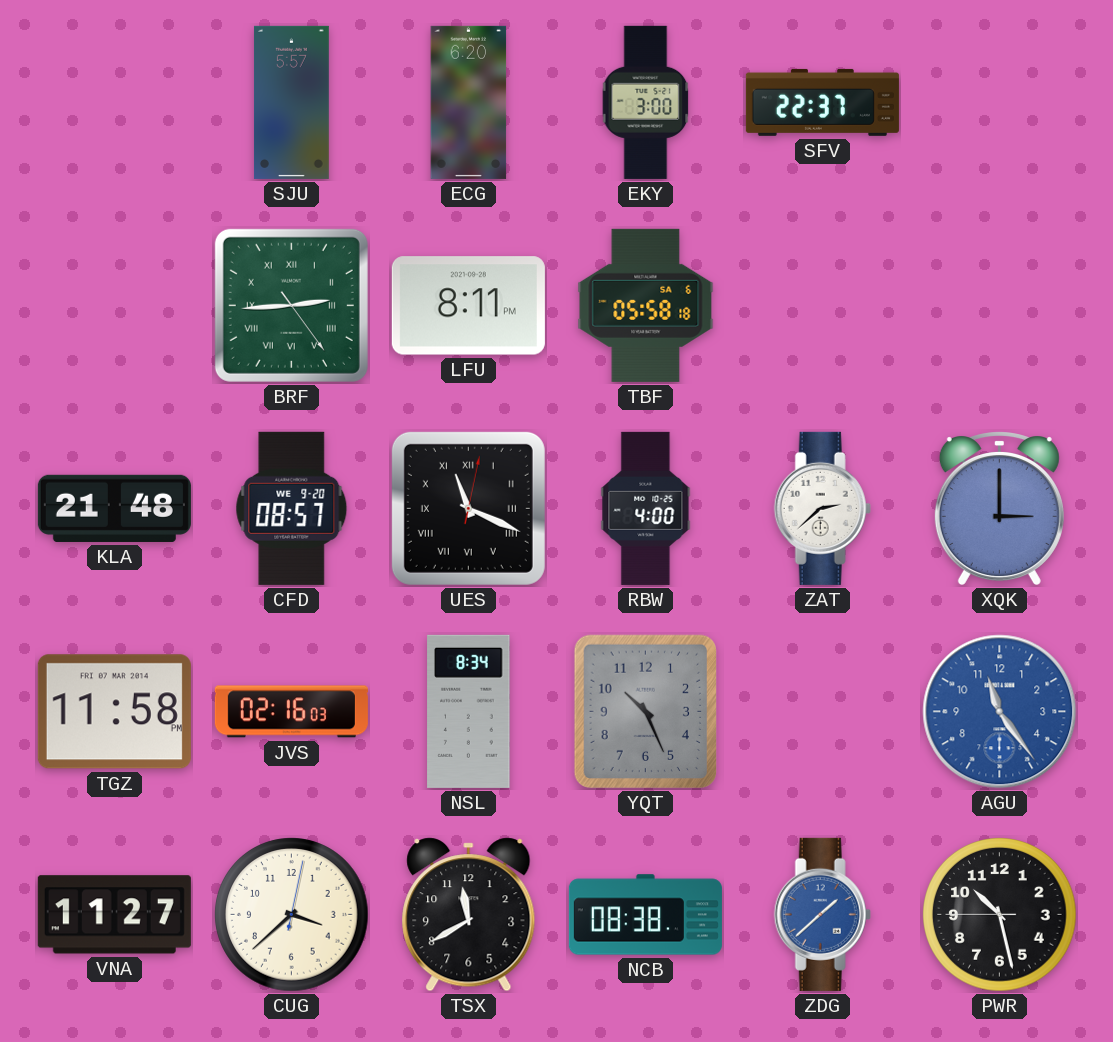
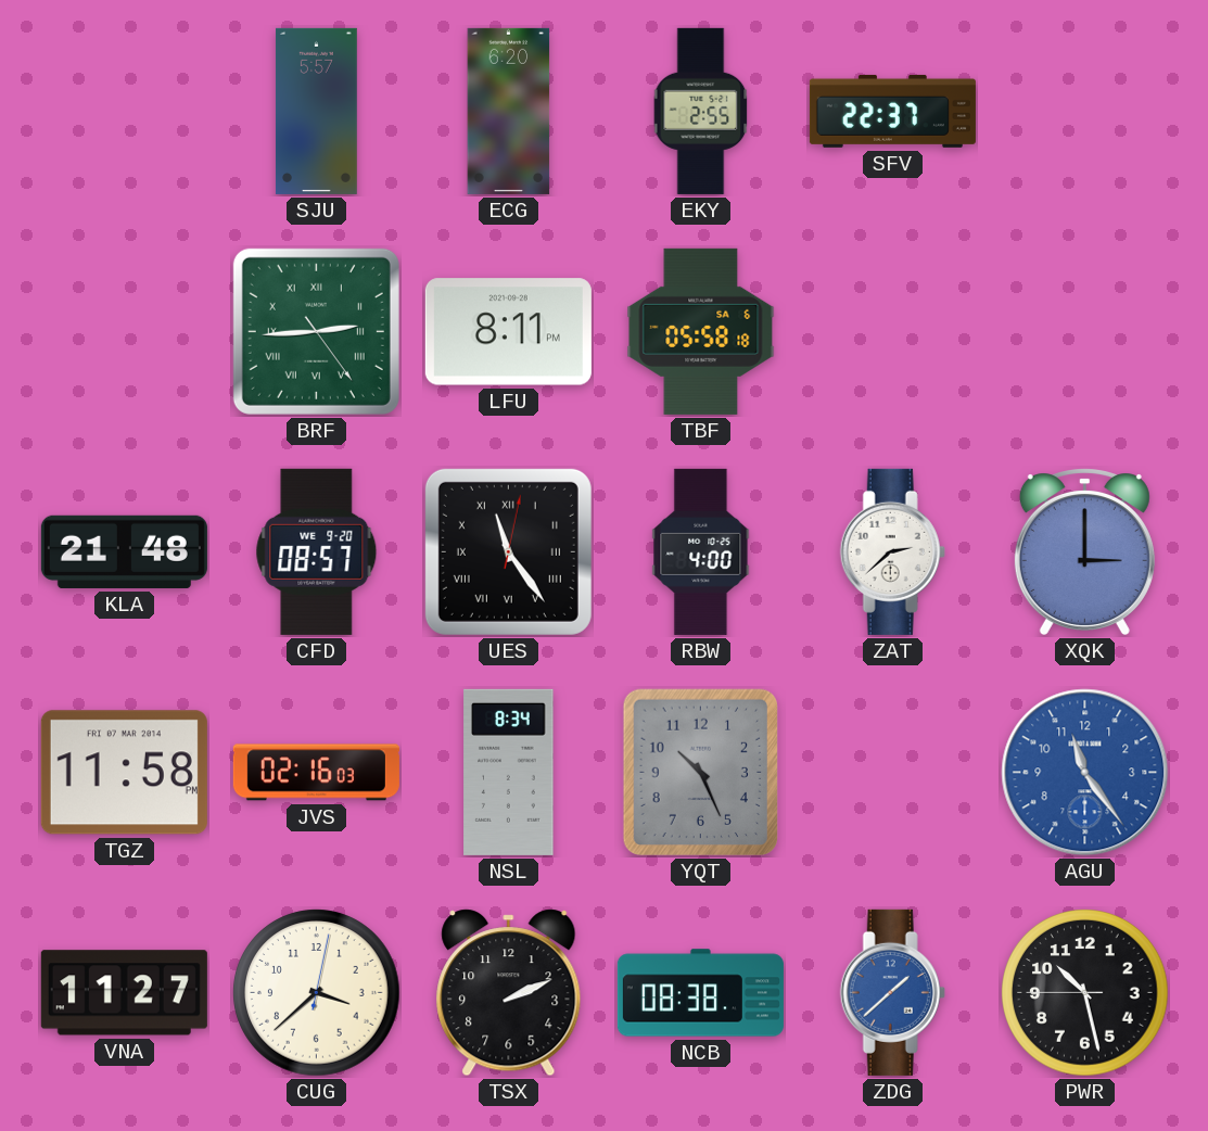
EKY: 3:00 -> 2:55 (701, 111)
UES: 11:19 -> 11:24 (508, 551)
TSX: 11:40 -> 2:11 (509, 993)
